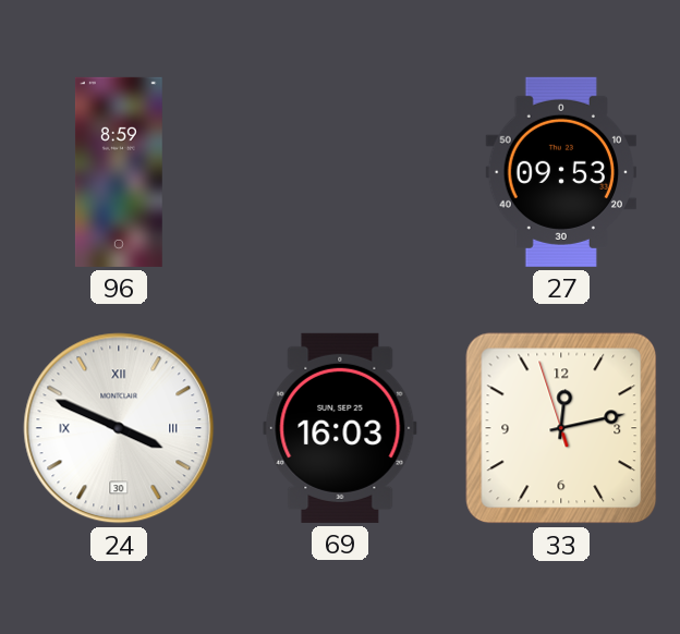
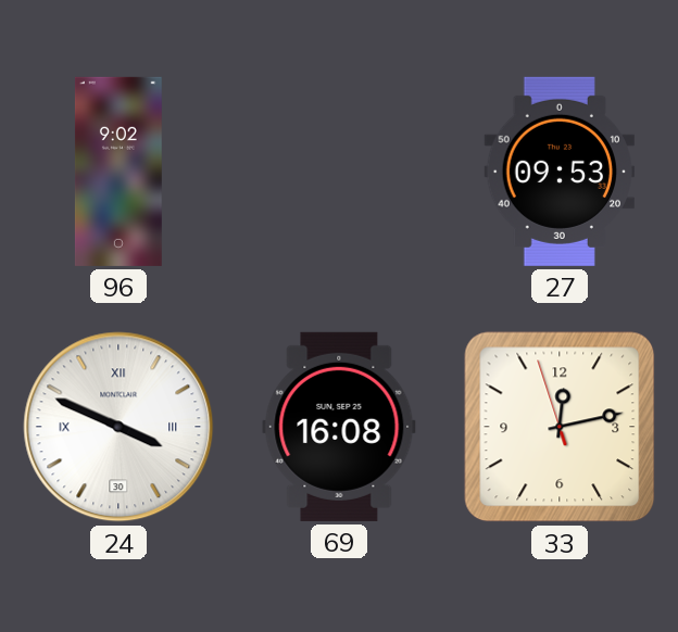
96: 8:59 -> 9:02 (118, 172)
69: 16:03 -> 16:08 (339, 427)
